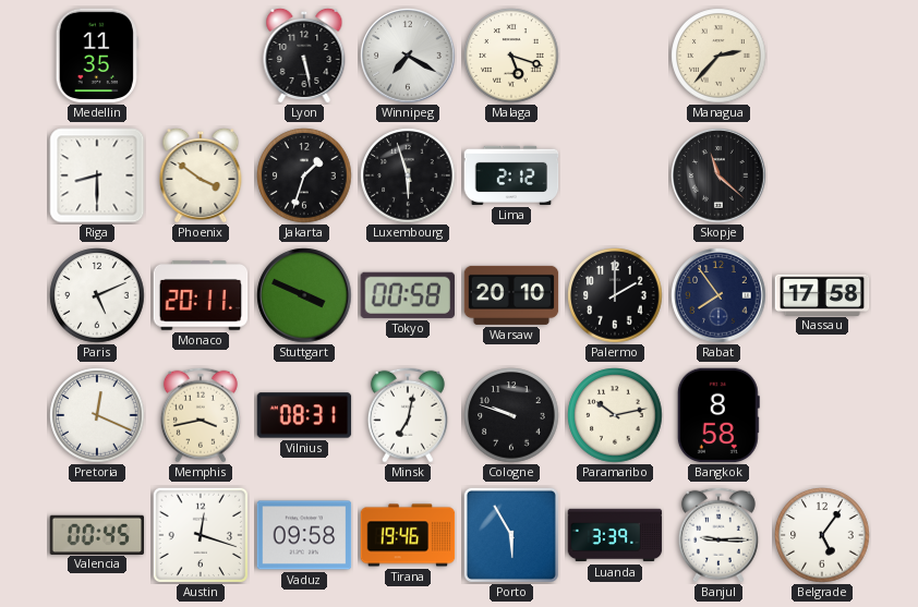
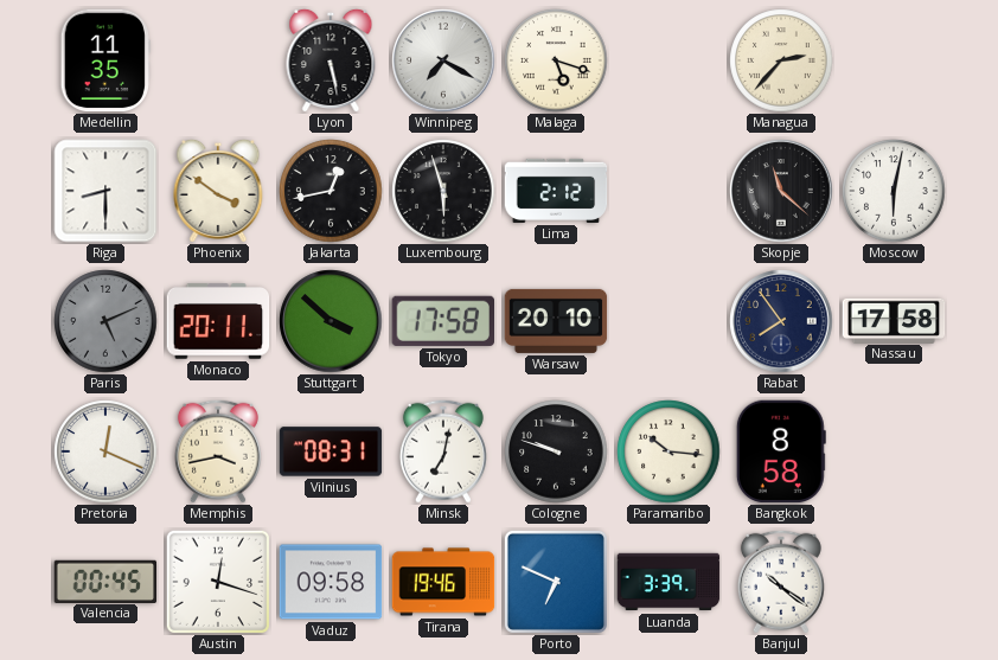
Jakarta: 1:33 -> 12:43 (331, 191)
Moscow: none -> 6:02 (894, 191)
Paris dial: white -> grey (105, 321)
Stuttgart: 3:49 -> 3:52 (331, 321)
Tokyo: 00:58 -> 17:58 (442, 321)
Palermo: 2:00 -> none (615, 295)
Paramaribo: 10:13 -> 10:16 (668, 451)
Porto: 5:55 -> 6:49 (556, 582)
Banjul: 9:15 -> 10:21 (781, 582)
Belgrade: 5:06 -> none (822, 535)
